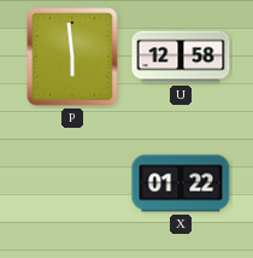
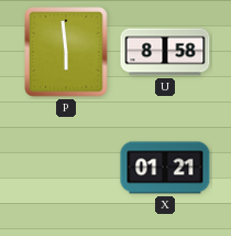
U: 12:58 -> 8:58 (165, 52)
X: 01:22 -> 01:21 (165, 168)
